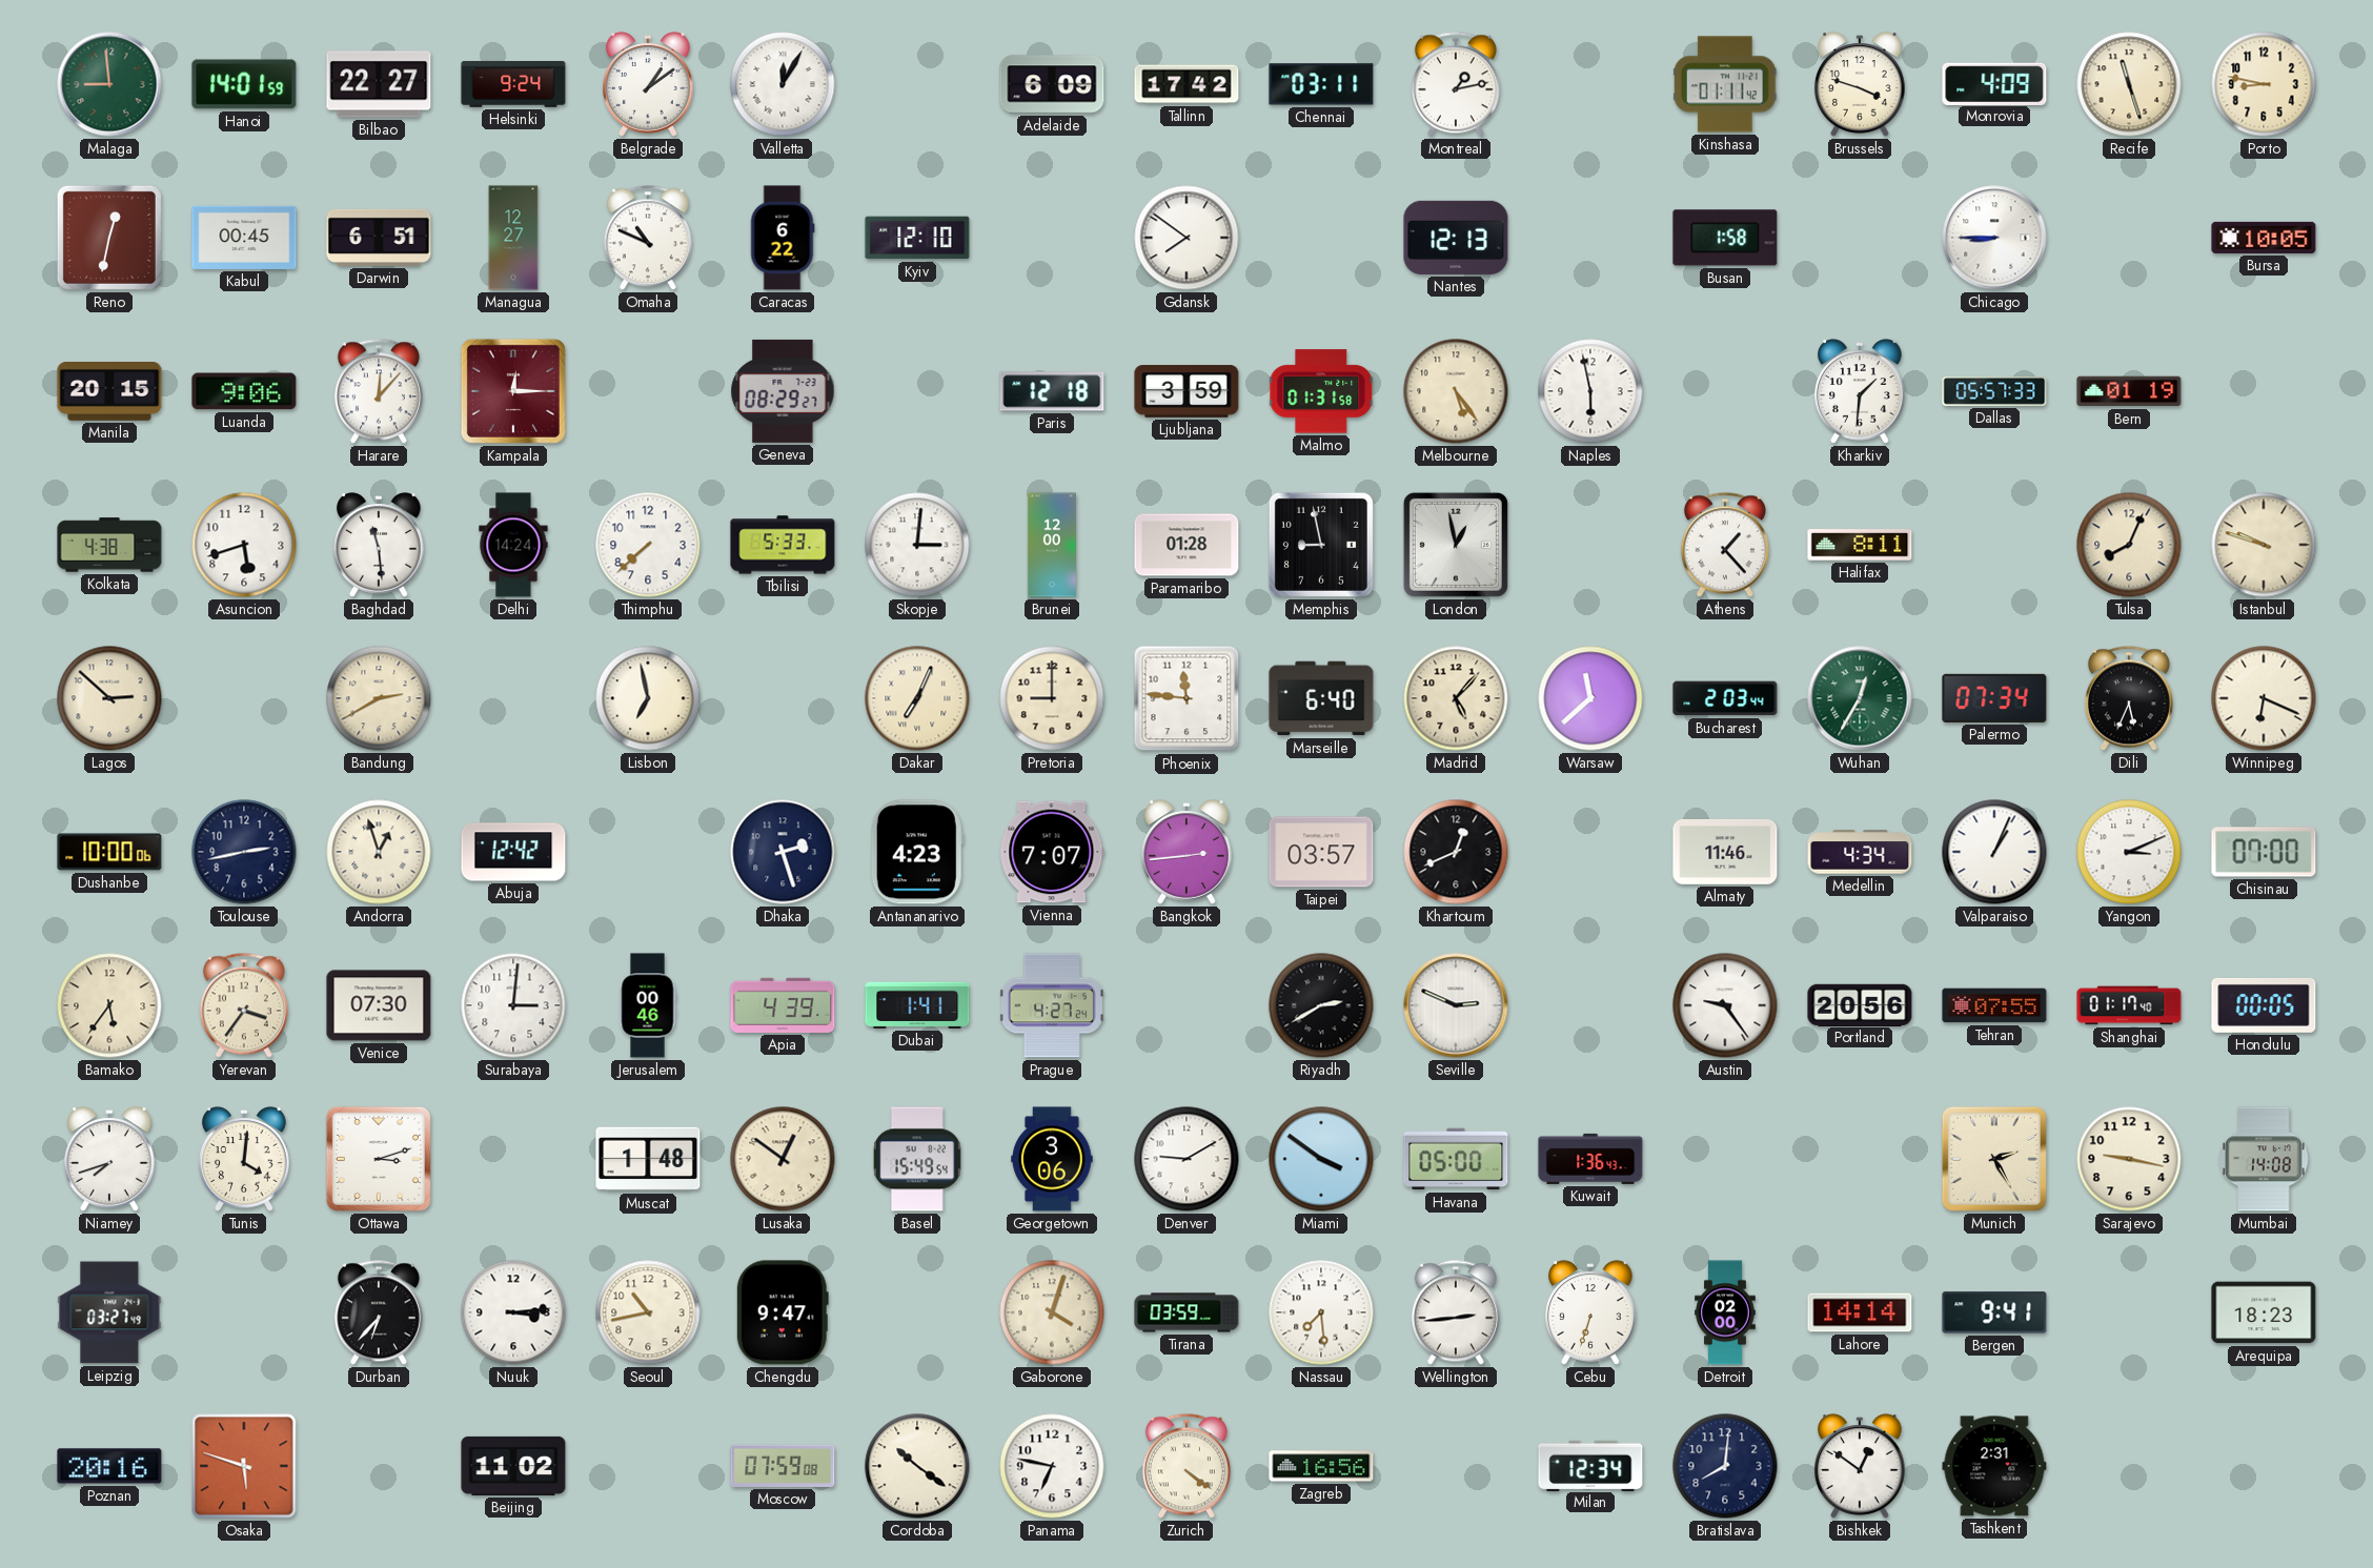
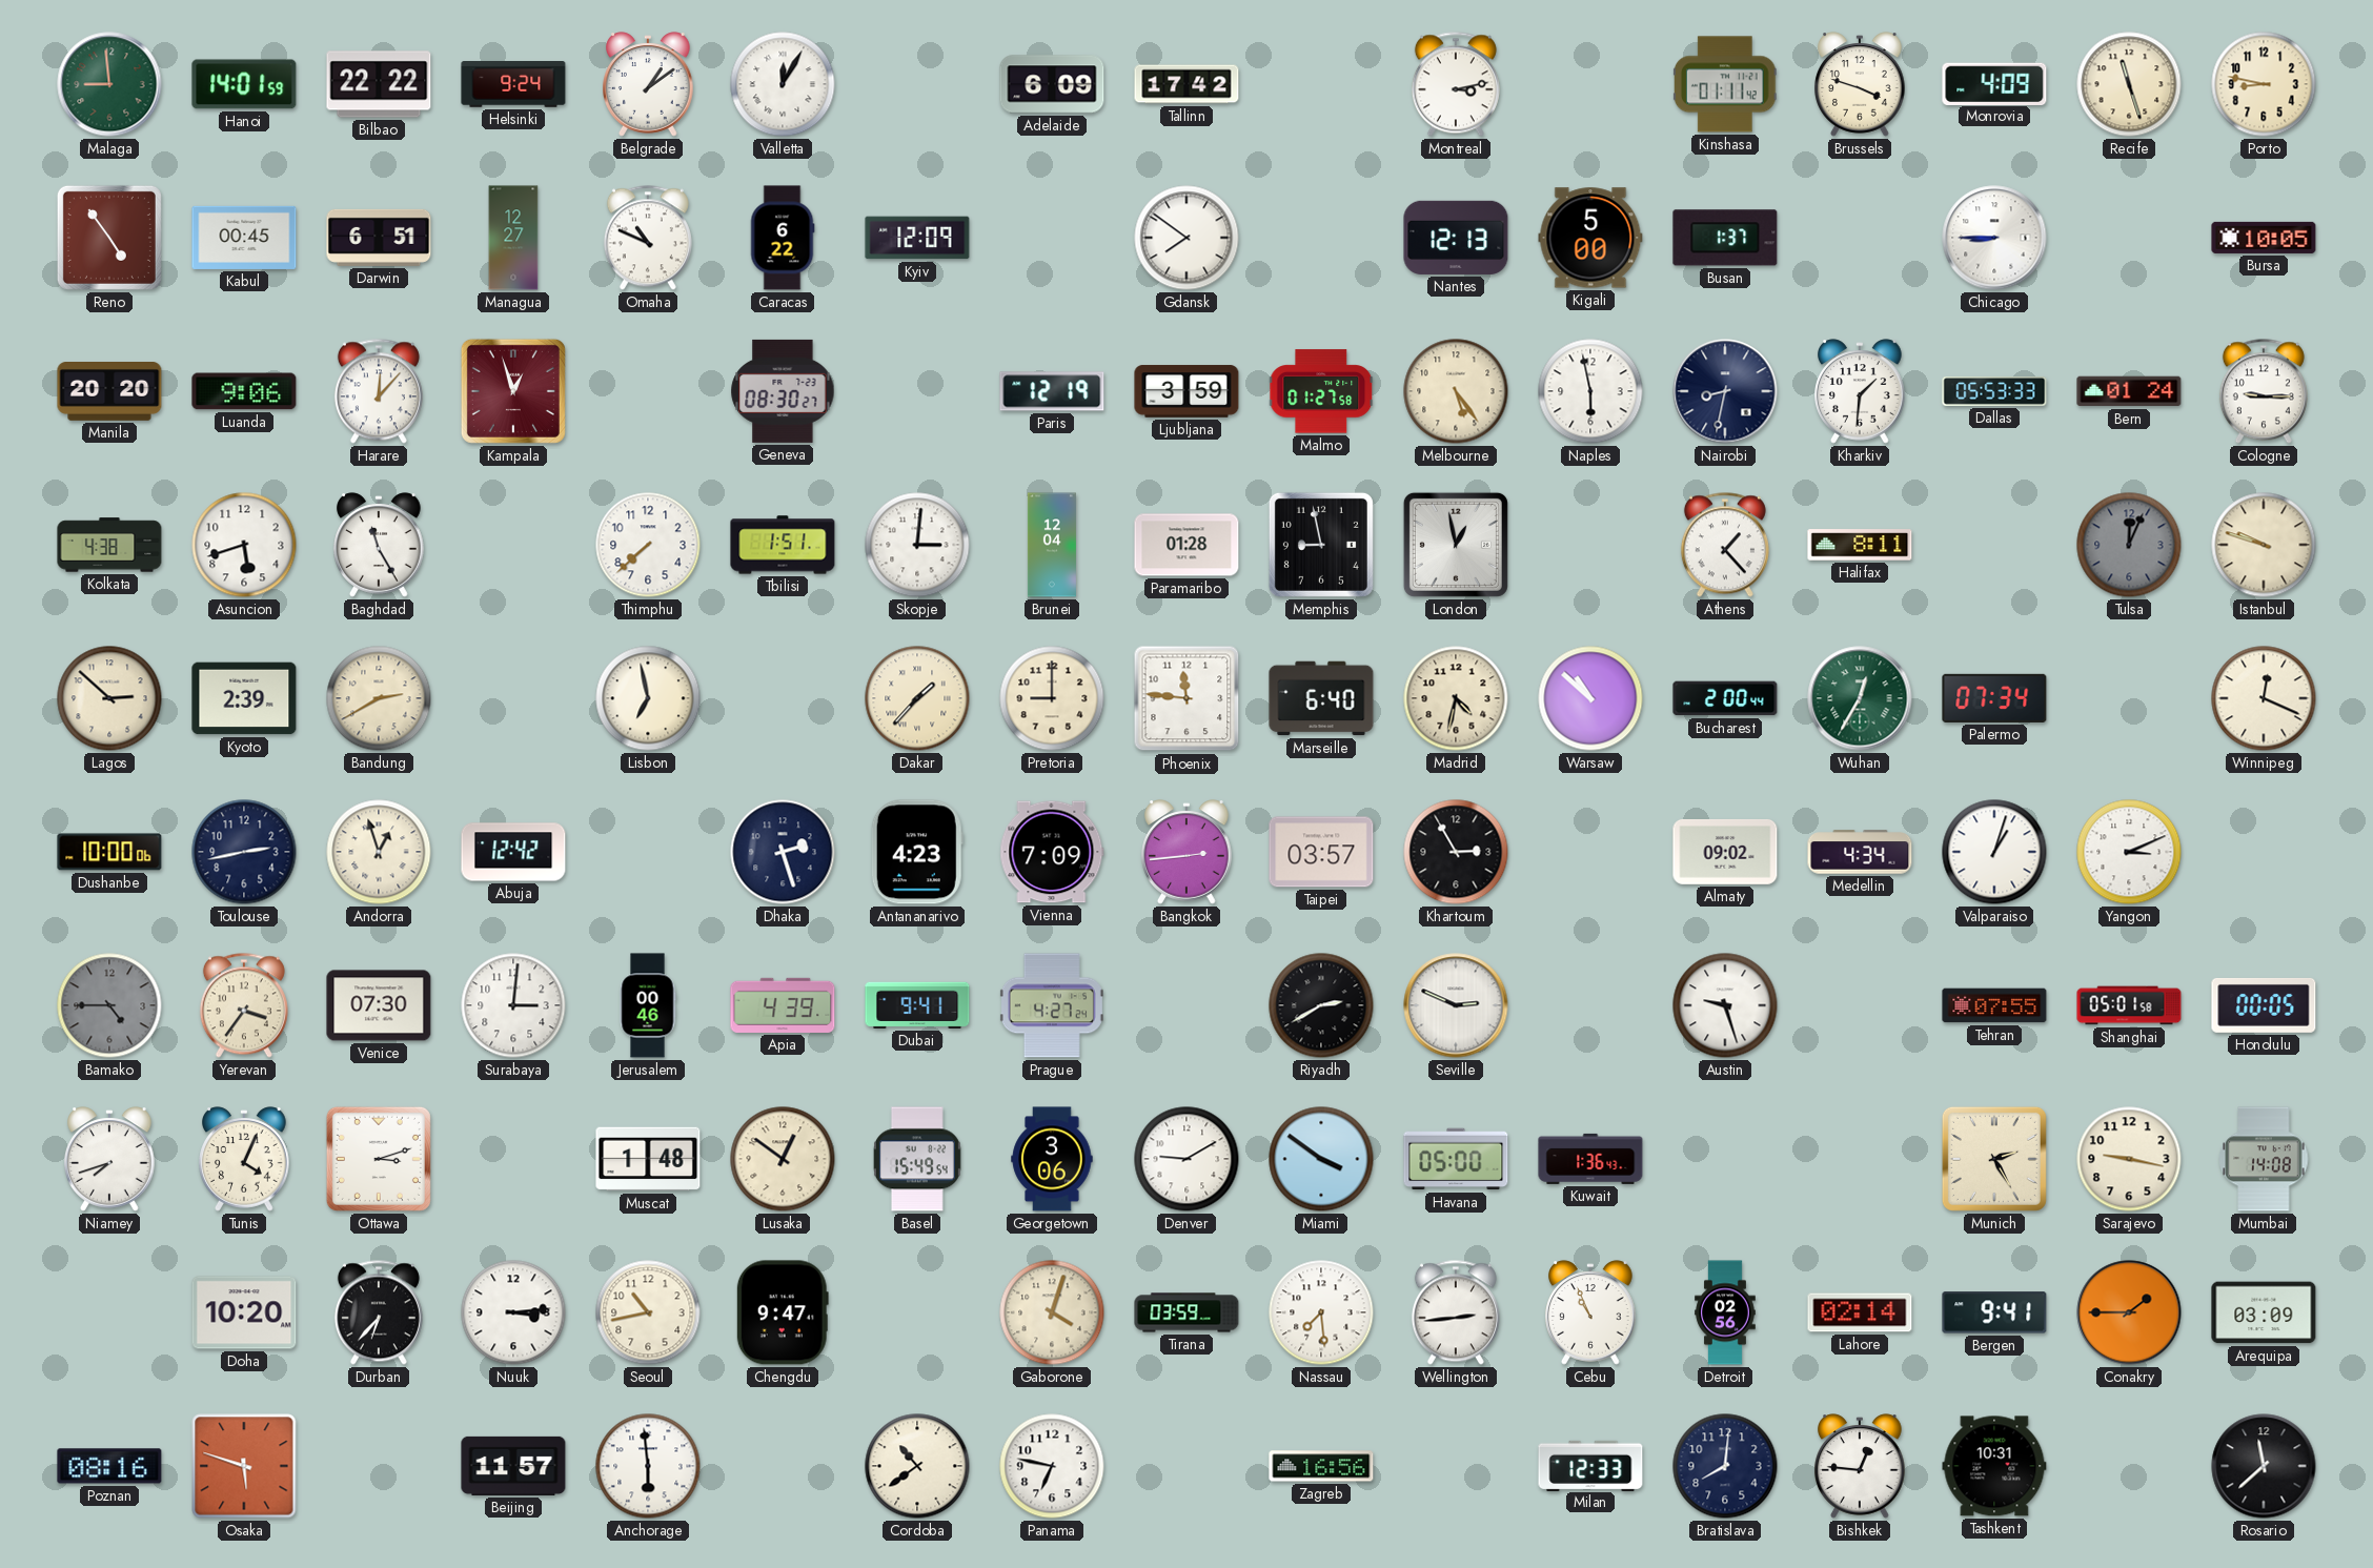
Bilbao: 22:27 -> 22:22 (379, 84)
Chennai: 03:11 -> none (1321, 84)
Montreal: 1:13 -> 3:13 (1456, 84)
Reno: 12:32 -> 4:54 (109, 238)
Kyiv: 12:10 -> 12:09 (917, 238)
Kigali: none -> 5:00 (1590, 238)
Busan: 1:58 -> 1:37 (1725, 238)
Manila: 20:15 -> 20:20 (109, 392)
Kampala: 12:15 -> 12:57 (513, 391)
Geneva: 08:29 -> 08:30 (783, 391)
Paris: 12:18 -> 12:19 (1052, 391)
Malmo: 01:31 -> 01:27 (1321, 391)
Nairobi: none -> 8:32 (1725, 391)
Dallas: 05:57 -> 05:53 (1994, 392)
Bern: 01:19 -> 01:24 (2129, 391)
Cologne: none -> 9:15 (2264, 391)
Baghdad: 11:29 -> 11:25 (379, 545)
Delhi: 14:24 -> none (513, 545)
Tbilisi: 5:33 -> 1:51 (783, 545)
Brunei: 12:00 -> 12:04 (1052, 545)
Tulsa: 8:04 -> 12:04 (2129, 545)
Tulsa dial: cream -> grey (2129, 545)
Kyoto: none -> 2:39 (244, 698)
Dakar: 7:04 -> 1:37 (917, 698)
Madrid: 5:07 -> 4:32 (1456, 698)
Warsaw: 11:38 -> 10:52 (1590, 698)
Bucharest: 2:03 -> 2:00 (1725, 698)
Dili: 5:34 -> none (2129, 698)
Winnipeg: 6:19 -> 12:19 (2264, 698)
Vienna: 7:07 -> 7:09 (1052, 852)
Khartoum: 12:41 -> 2:55 (1456, 852)
Almaty: 11:46 -> 09:02 (1725, 852)
Valparaiso: 1:04 -> 1:03 (1994, 852)
Chisinau: 07:00 -> none (2264, 852)
Bamako: 5:36 -> 4:45 (109, 1005)
Bamako dial: cream -> grey (109, 1005)
Dubai: 1:41 -> 9:41 (917, 1005)
Austin: 9:24 -> 9:27 (1725, 1005)
Portland: 20:56 -> none (1860, 1004)
Shanghai: 01:17 -> 05:01 (2129, 1005)
Tunis: 4:01 -> 4:04 (244, 1159)
Leipzig: 03:27 -> none (109, 1312)
Doha: none -> 10:20 (244, 1312)
Cebu: 6:33 -> 10:56 (1590, 1312)
Detroit: 02:00 -> 02:56 (1725, 1312)
Lahore: 14:14 -> 02:14 (1860, 1312)
Conakry: none -> 1:45 (2129, 1312)
Arequipa: 18:23 -> 03:09 (2264, 1312)
Poznan: 20:16 -> 08:16 (109, 1466)
Beijing: 11:02 -> 11:57 (513, 1466)
Anchorage: none -> 5:59 (648, 1466)
Moscow: 07:59 -> none (783, 1466)
Cordoba: 10:21 -> 10:39 (917, 1466)
Zurich: 4:21 -> none (1186, 1466)
Milan: 12:34 -> 12:33 (1590, 1465)
Bishkek: 12:51 -> 12:46 (1860, 1466)
Tashkent: 2:31 -> 10:31 (1994, 1466)
Rosario: none -> 11:38 (2264, 1466)
